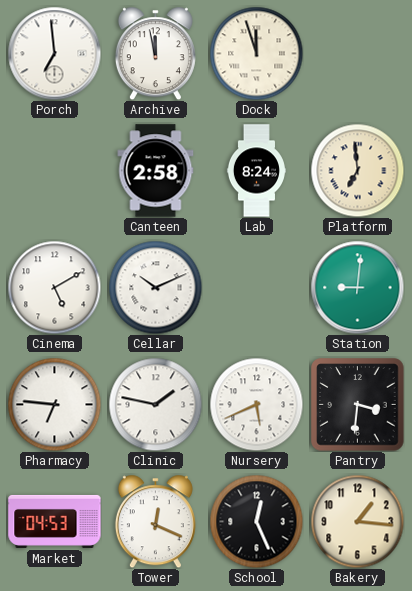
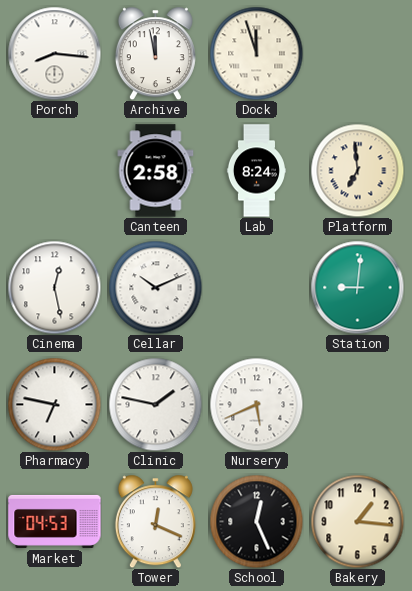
Porch: 6:59 -> 8:16 (54, 53)
Cinema: 5:10 -> 12:28 (54, 287)
Pharmacy: 6:46 -> 6:47 (54, 404)
Pantry: 3:31 -> none (358, 405)
